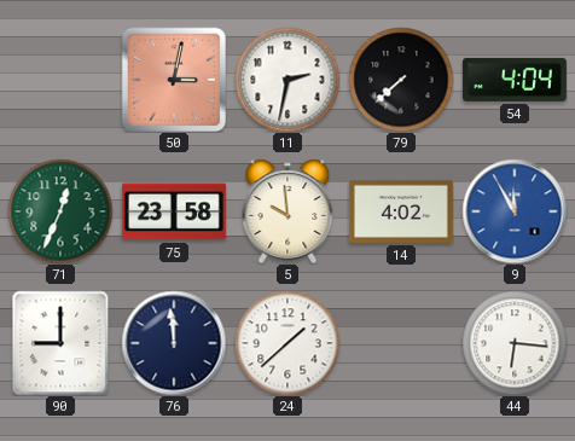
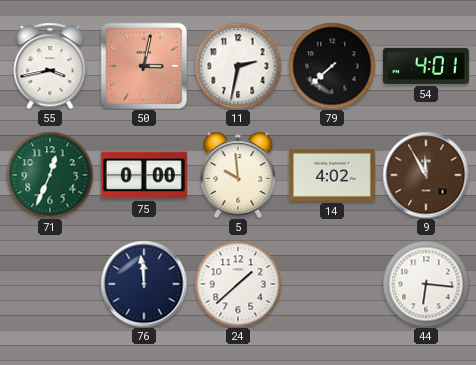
55: none -> 3:43 (50, 66)
54: 4:04 -> 4:01 (426, 66)
75: 23:58 -> 0:00 (144, 175)
9 dial: blue -> brown (426, 175)
90: 9:00 -> none (60, 343)
